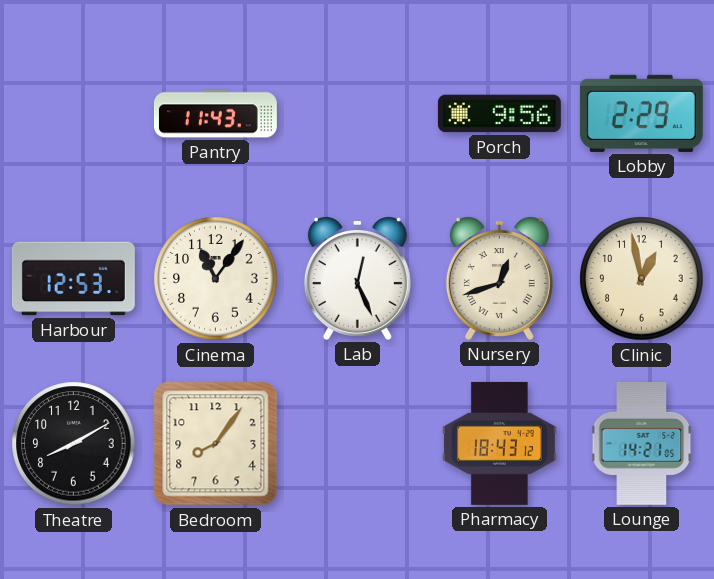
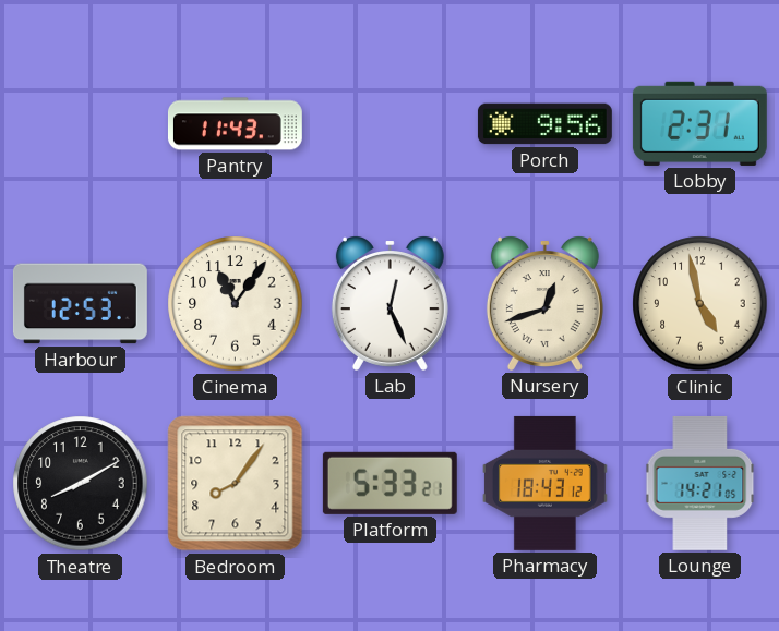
Lobby: 2:29 -> 2:31 (699, 123)
Clinic: 12:58 -> 4:58 (700, 304)
Platform: none -> 5:33 (389, 483)
